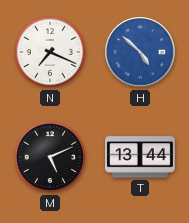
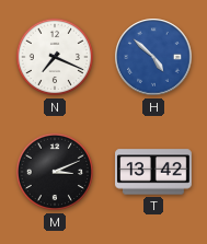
M: 5:11 -> 3:11 (55, 172)
T: 13:44 -> 13:42 (154, 172)
